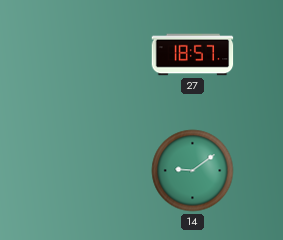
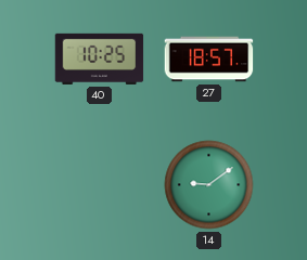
40: none -> 10:25 (100, 58)
